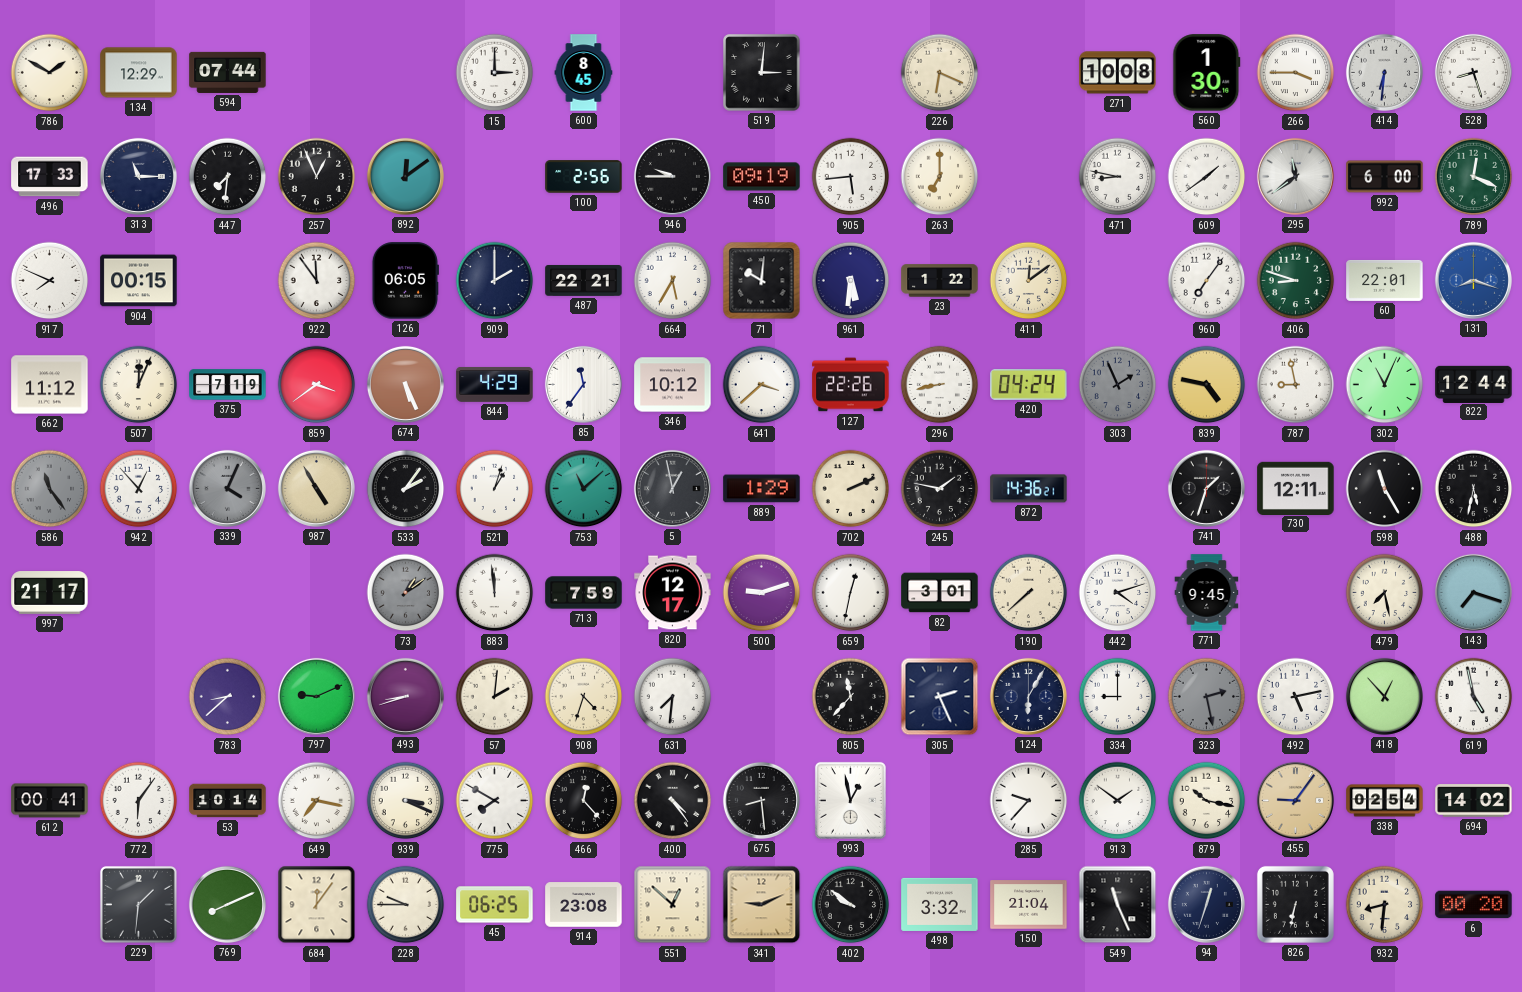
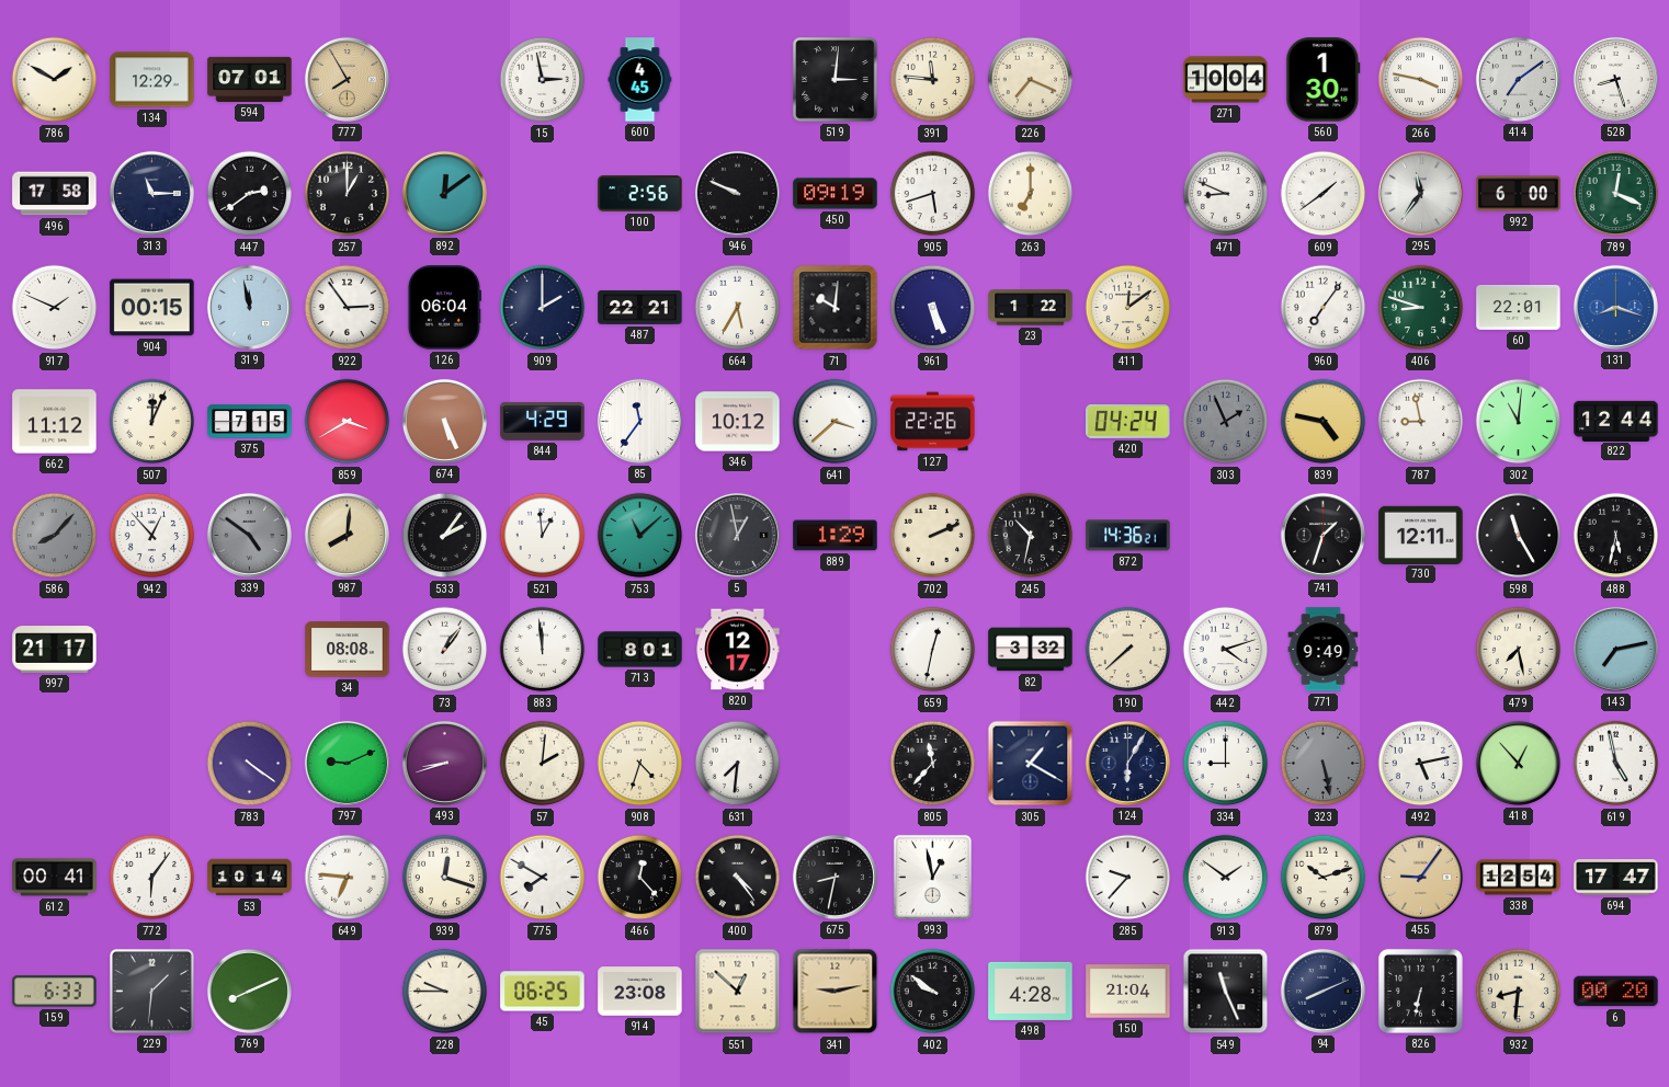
594: 07:44 -> 07:01 (250, 79)
777: none -> 7:55 (347, 79)
15: 3:00 -> 2:58 (543, 80)
600: 8:45 -> 4:45 (640, 80)
391: none -> 11:46 (933, 80)
226: 6:19 -> 7:19 (1031, 80)
271: 10:08 -> 10:04 (1226, 80)
266: 3:45 -> 3:47 (1421, 80)
414: 6:31 -> 7:09 (1518, 79)
496: 17:33 -> 17:58 (55, 194)
447: 7:31 -> 2:39 (250, 194)
257: 12:56 -> 1:00 (348, 194)
946: 9:45 -> 9:49 (737, 193)
905: 5:44 -> 5:42 (933, 194)
471: 8:47 -> 8:49 (1226, 194)
295: 11:39 -> 11:36 (1420, 193)
917: 7:49 -> 1:49 (55, 308)
319: none -> 11:58 (249, 307)
922: 11:54 -> 2:54 (348, 308)
126: 06:05 -> 06:04 (444, 308)
961: 5:31 -> 5:26 (933, 308)
375: 7:19 -> 7:15 (250, 422)
859: 3:39 -> 3:40 (348, 422)
296: 8:43 -> none (940, 385)
302: 11:04 -> 11:01 (1519, 422)
586: 11:24 -> 8:07 (55, 536)
339: 4:04 -> 4:51 (249, 535)
987: 4:55 -> 8:01 (347, 535)
521: 1:03 -> 12:59 (543, 536)
245: 1:47 -> 10:32 (1031, 536)
34: none -> 08:08 (348, 650)
73: 1:09 -> 1:06 (445, 650)
73 dial: grey -> white (445, 650)
713: 7:59 -> 8:01 (640, 650)
500: 9:12 -> none (762, 593)
82: 3:01 -> 3:32 (1031, 650)
771: 9:45 -> 9:49 (1324, 650)
143: 7:18 -> 7:13 (1615, 649)
783: 8:38 -> 4:21 (250, 764)
305: 2:26 -> 1:20 (1031, 764)
323: 2:28 -> 5:28 (1324, 764)
649: 7:17 -> 6:46 (348, 878)
939: 3:19 -> 12:18 (445, 878)
675: 8:29 -> 8:32 (834, 877)
879: 10:17 -> 10:12 (1324, 878)
338: 02:54 -> 12:54 (1519, 878)
694: 14:02 -> 17:47 (1616, 878)
159: none -> 6:33 (55, 992)
684: 12:06 -> none (317, 905)
341: 9:11 -> 9:13 (836, 992)
498: 3:32 -> 4:28 (1031, 991)
94: 12:33 -> 8:11 (1322, 991)
